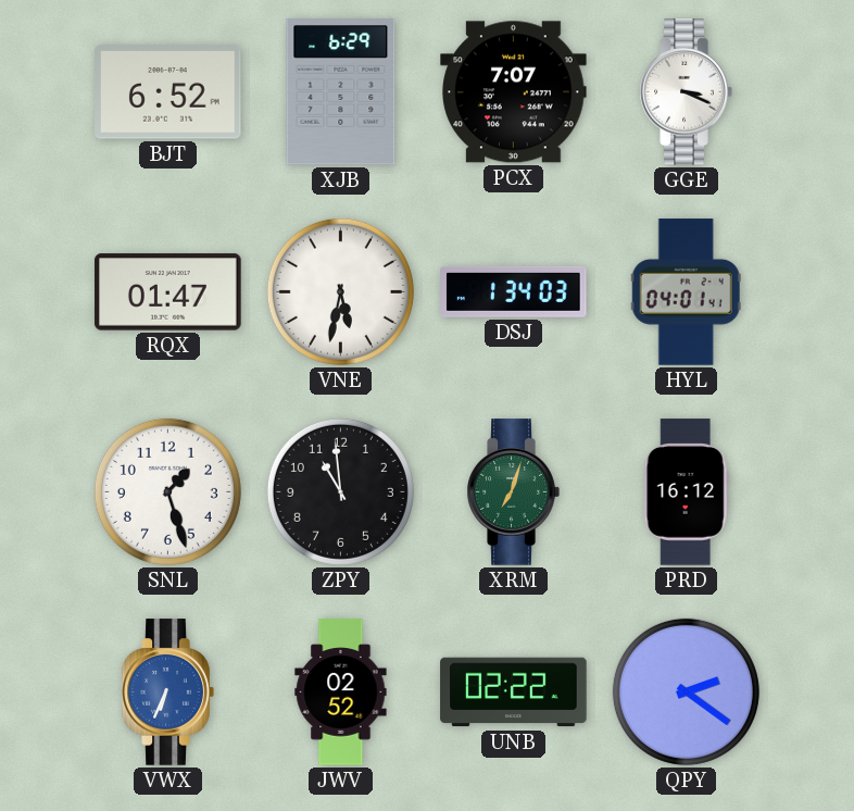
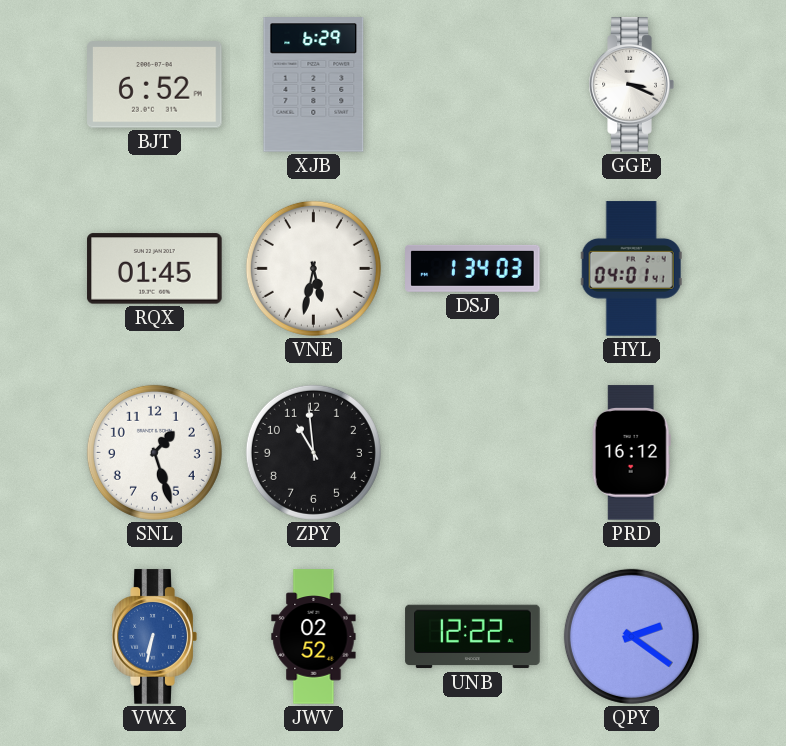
PCX: 7:07 -> none (514, 92)
RQX: 01:47 -> 01:45 (155, 269)
XRM: 7:03 -> none (513, 492)
VWX: 6:34 -> 6:32 (154, 637)
UNB: 02:22 -> 12:22 (473, 637)
